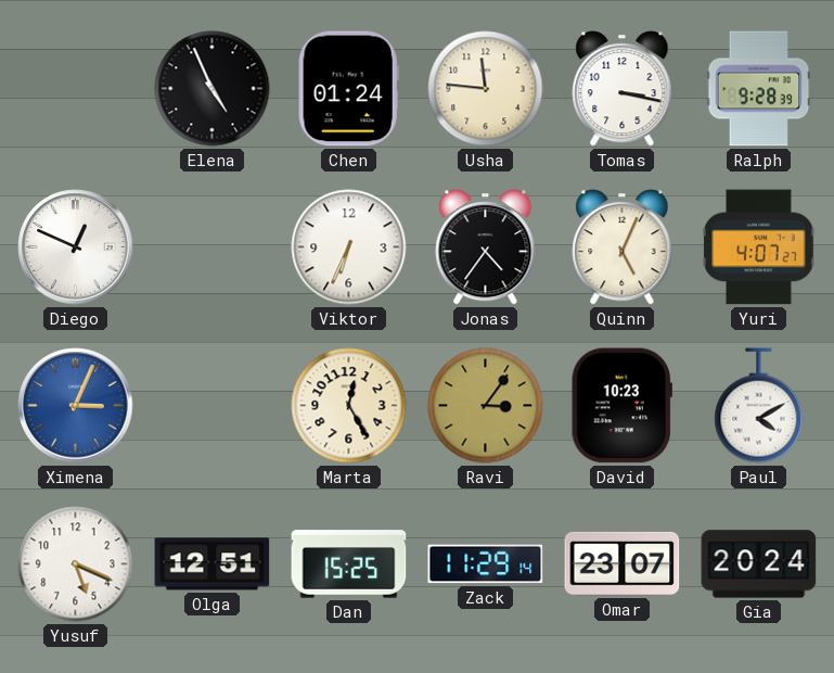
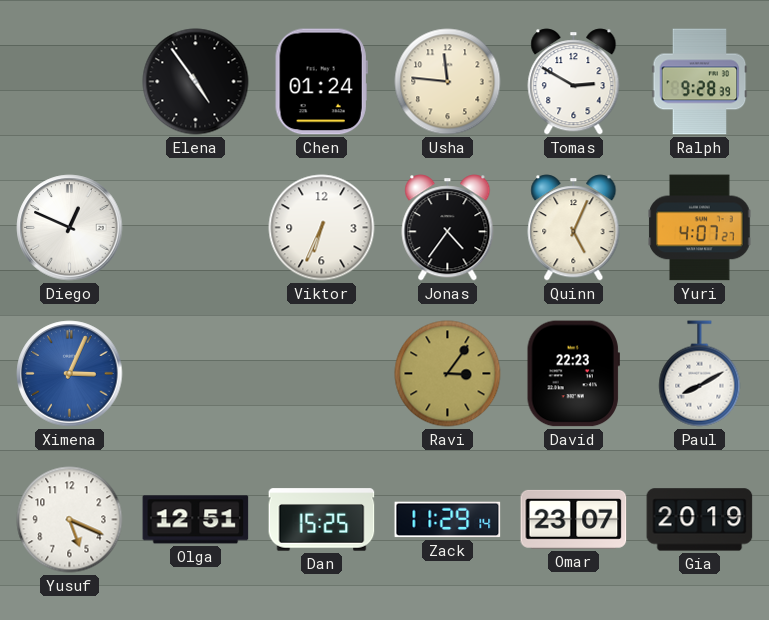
Elena: 4:56 -> 4:54 (196, 82)
Tomas: 3:17 -> 2:50 (574, 82)
Marta: 12:25 -> none (349, 406)
David: 10:23 -> 22:23 (573, 374)
Paul: 4:10 -> 8:10 (700, 374)
Gia: 20:24 -> 20:19 (700, 520)
